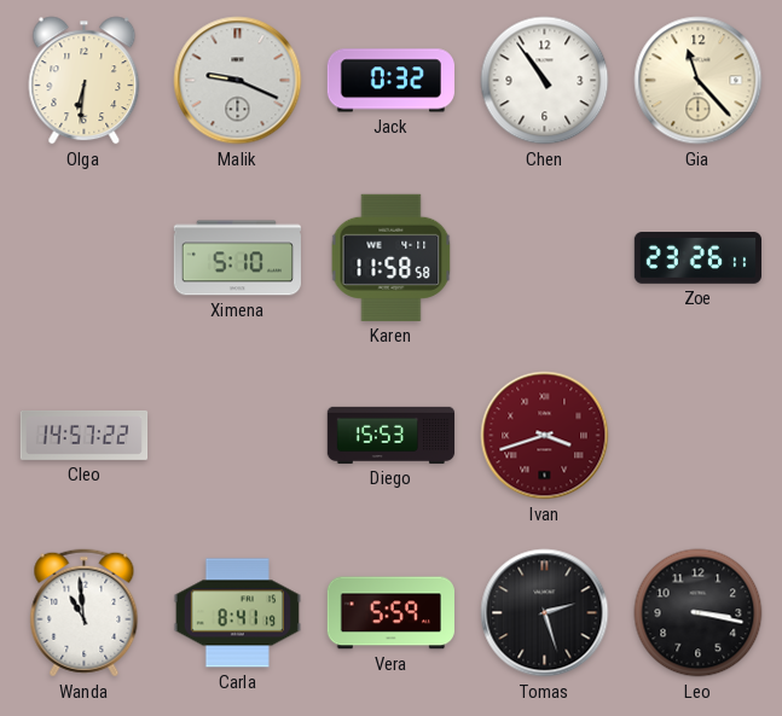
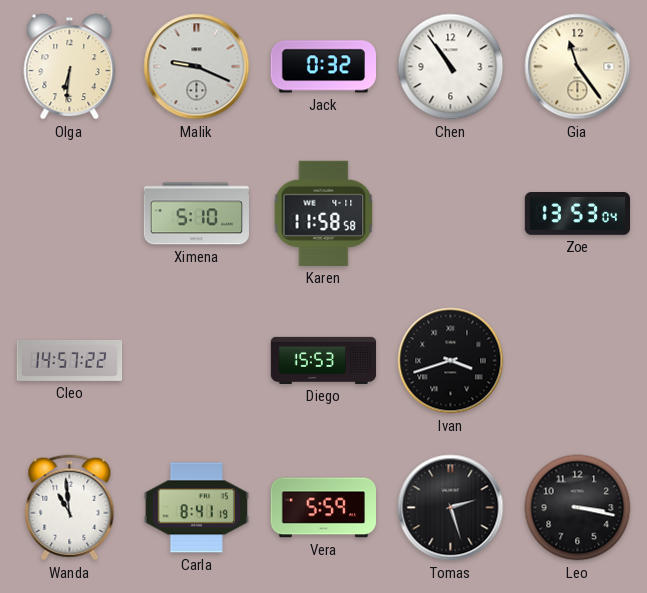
Gia: 11:23 -> 11:24 (578, 67)
Zoe: 23:26 -> 13:53 (577, 214)
Ivan dial: burgundy -> black (451, 361)
